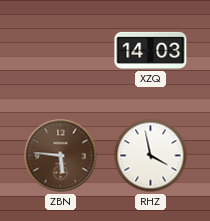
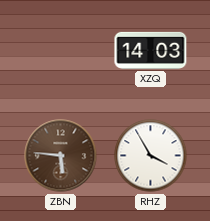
RHZ: 3:58 -> 3:55 (151, 156)
